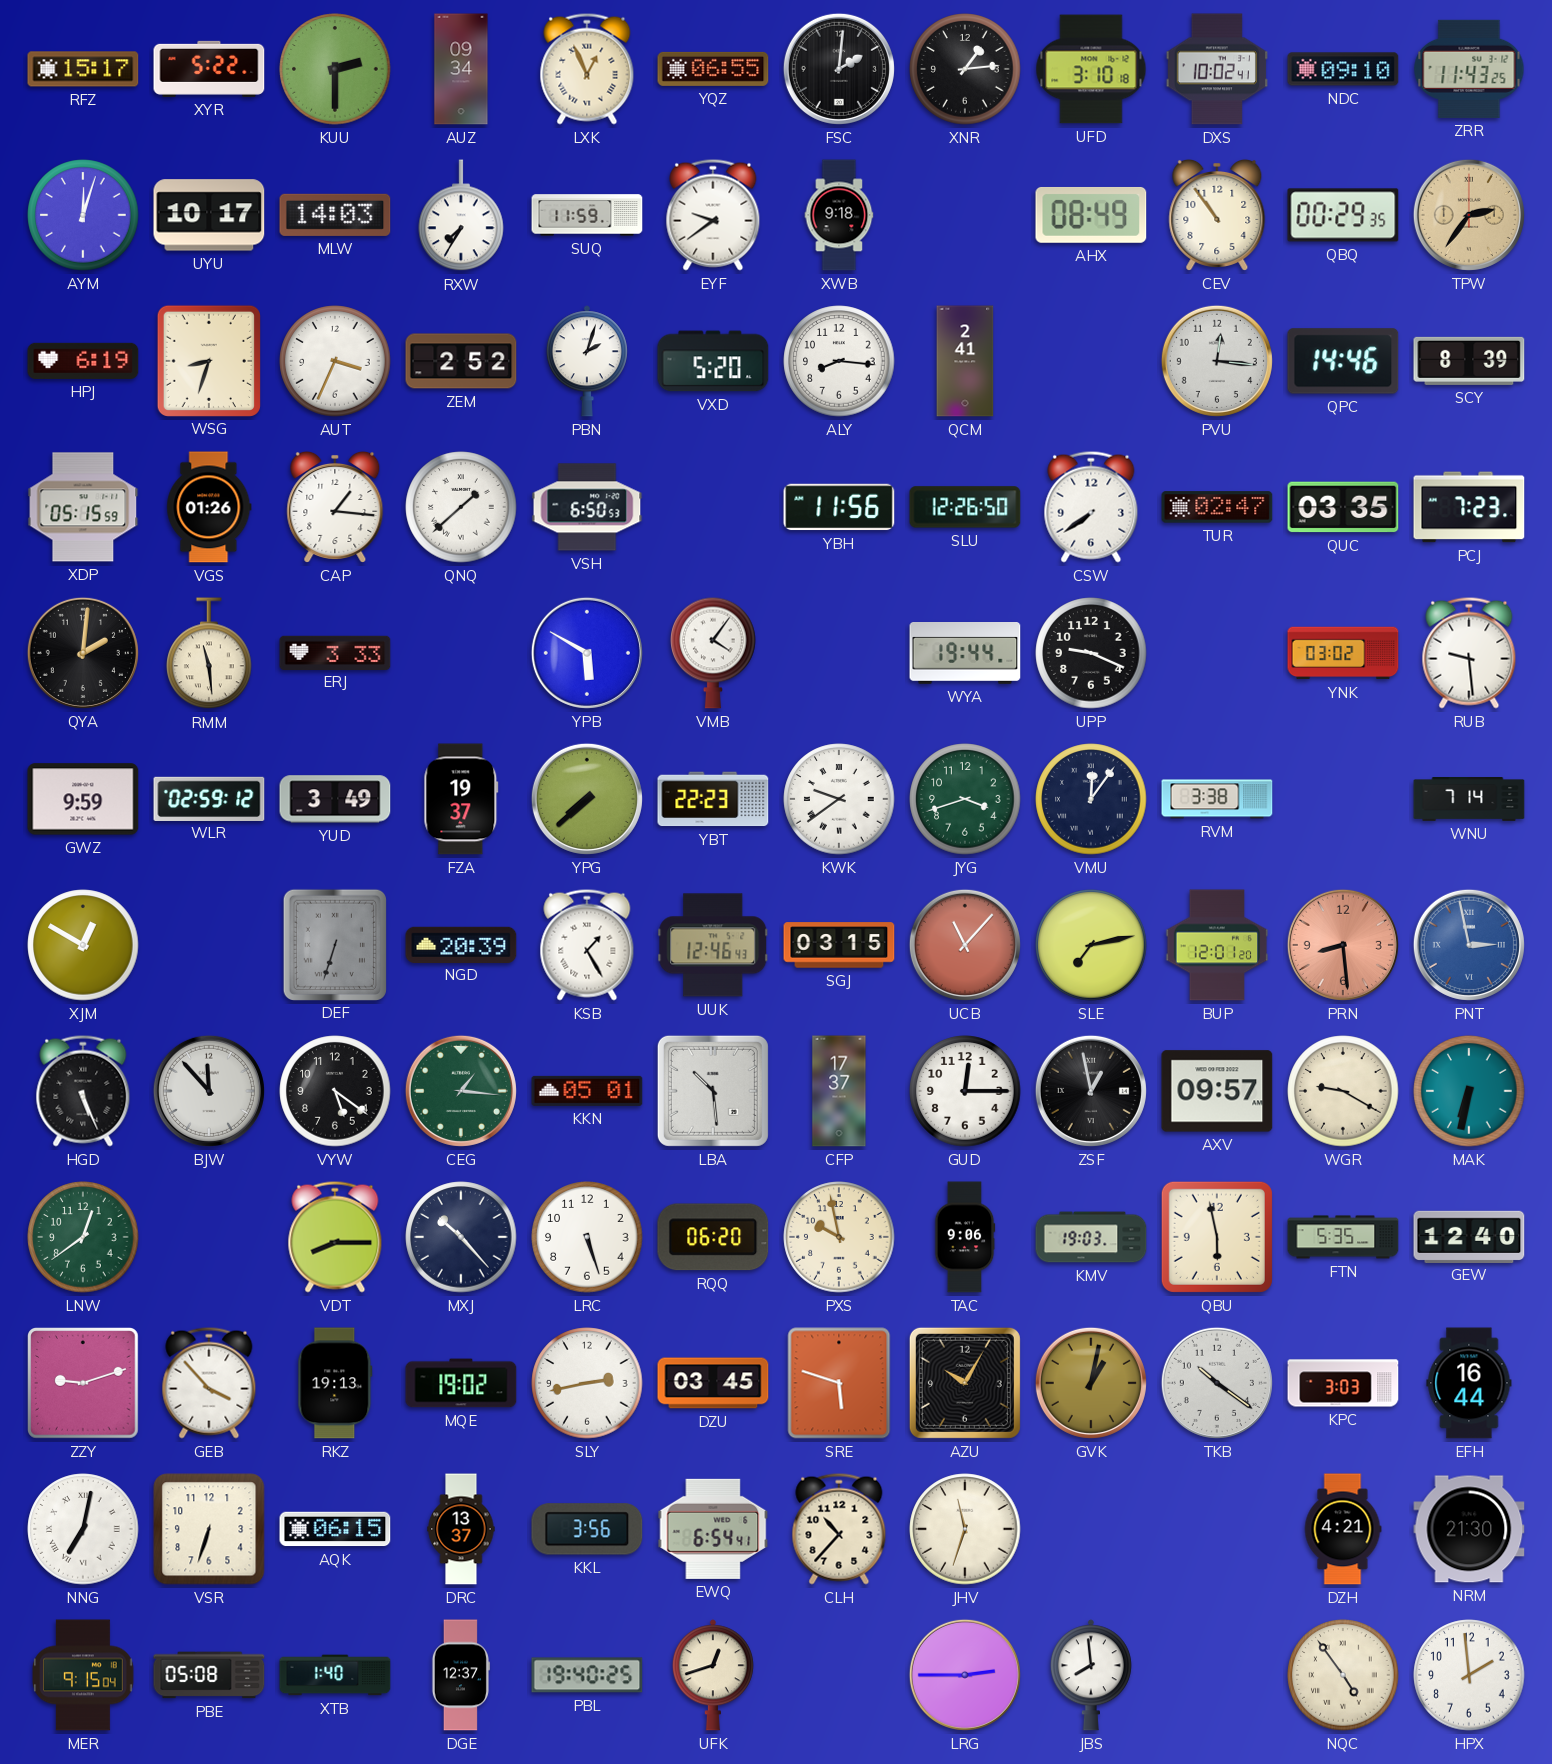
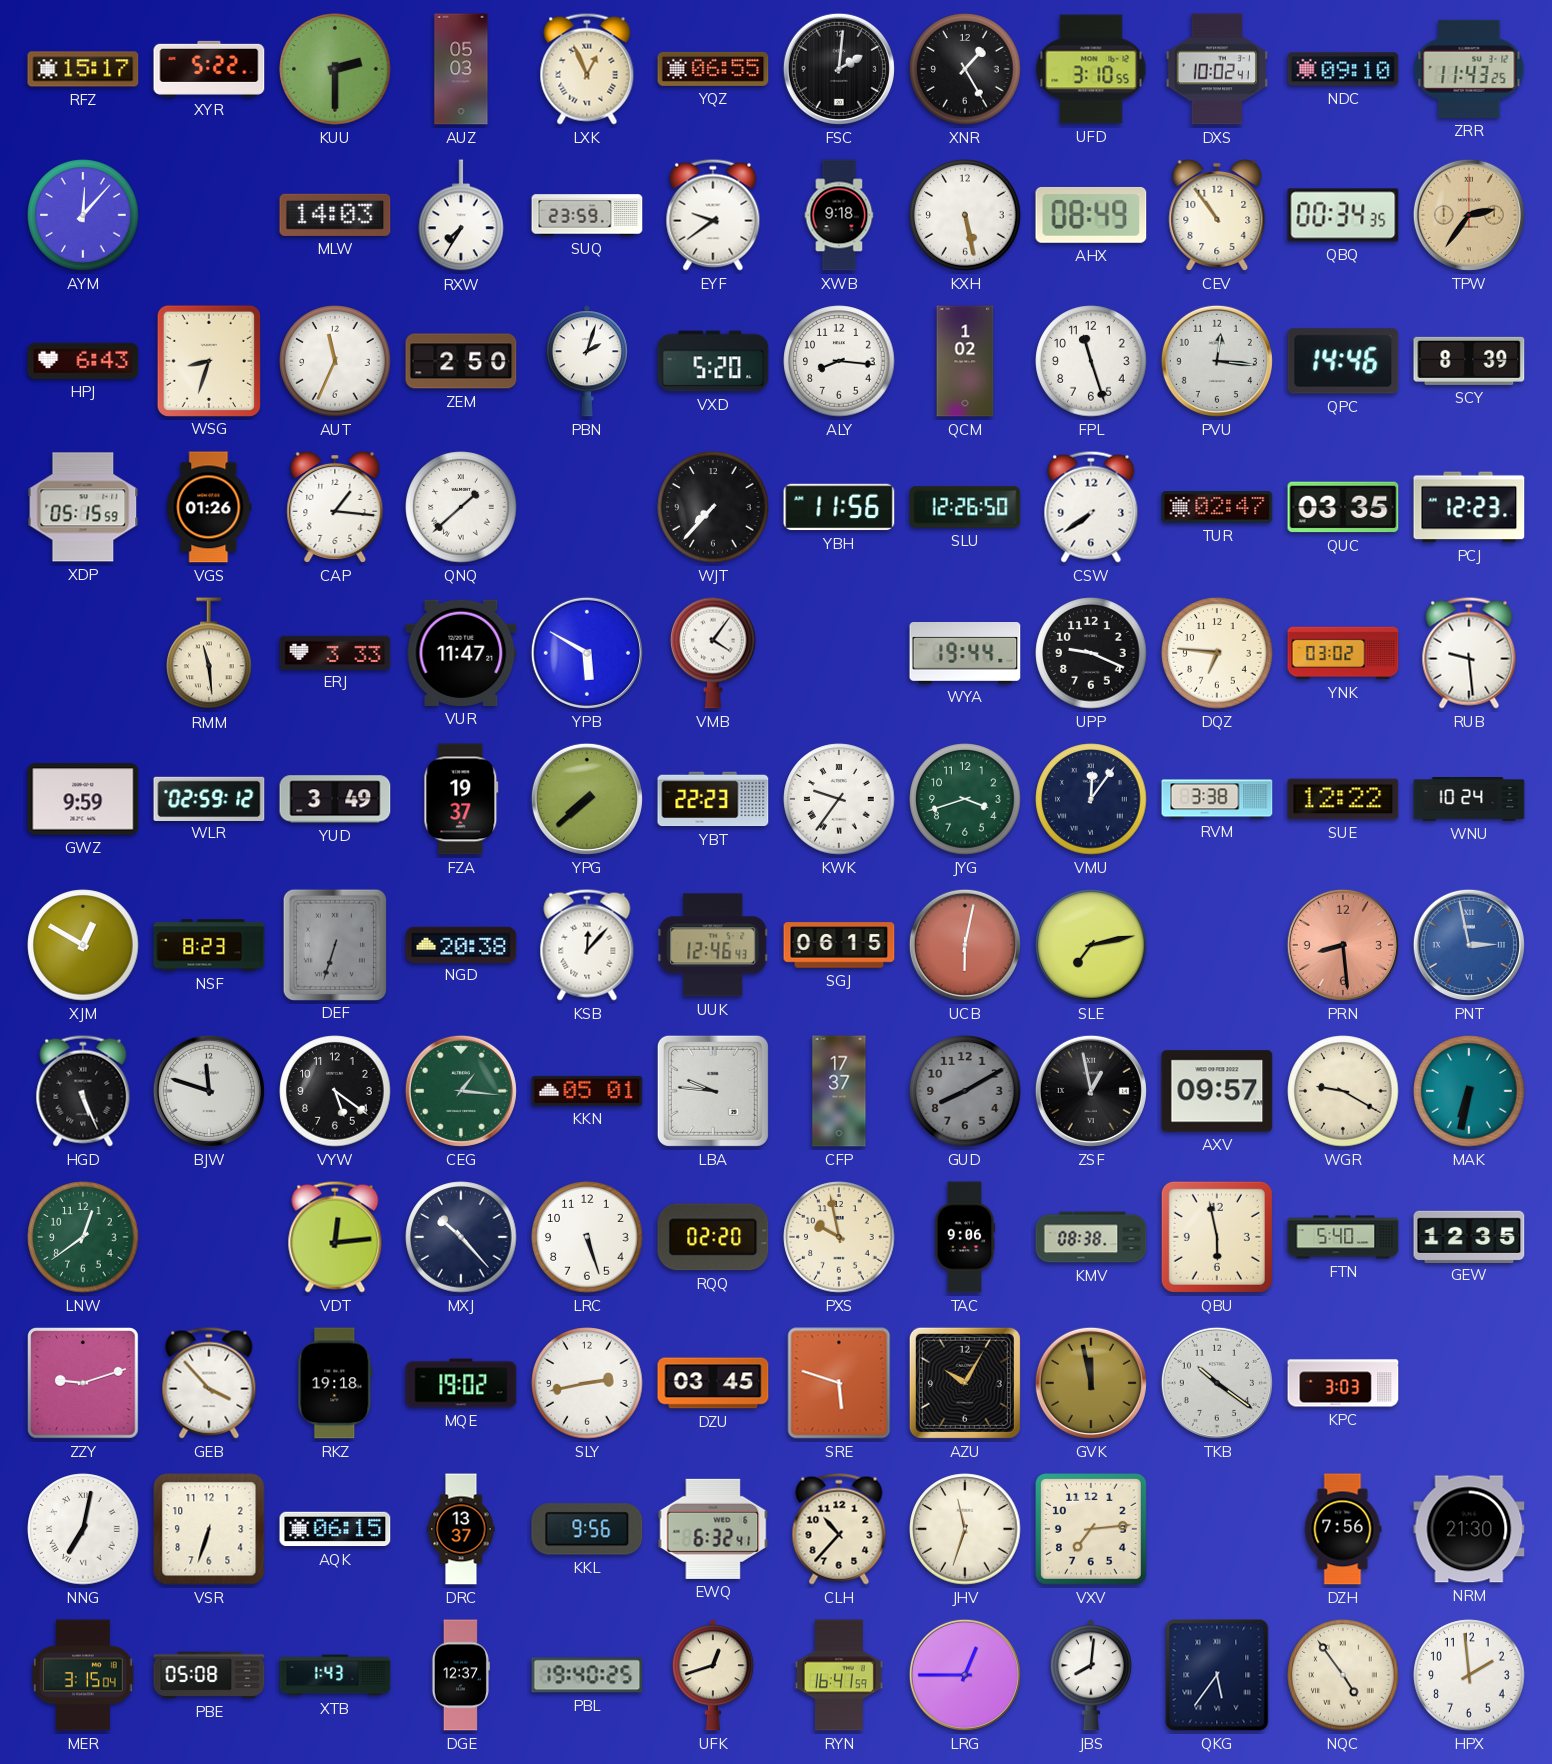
AUZ: 09:34 -> 05:03 (461, 69)
XNR: 1:14 -> 1:25 (965, 69)
UFD: 3:10:18 -> 3:10:55 (1091, 69)
AYM: 12:03 -> 12:07 (83, 215)
UYU: 10:17 -> none (209, 215)
SUQ: 11:59 -> 23:59 (587, 215)
KXH: none -> 5:28 (965, 215)
QBQ: 00:29 -> 00:34 (1343, 215)
HPJ: 6:19 -> 6:43 (83, 361)
AUT: 3:34 -> 11:34 (335, 361)
ZEM: 2:52 -> 2:50 (461, 361)
QCM: 2:41 -> 1:02 (965, 361)
FPL: none -> 11:27 (1091, 361)
VSH: 6:50 -> none (587, 507)
WJT: none -> 7:37 (713, 507)
PCJ: 7:23 -> 12:23 (1469, 507)
QYA: 2:01 -> none (83, 653)
VUR: none -> 11:47 (461, 653)
DQZ: none -> 6:46 (1217, 653)
KWK: 9:39 -> 9:36 (839, 799)
SUE: none -> 12:22 (1343, 799)
WNU: 7:14 -> 10:24 (1469, 800)
NSF: none -> 8:23 (209, 945)
NGD: 20:39 -> 20:38 (461, 944)
KSB: 1:25 -> 12:07 (587, 945)
SGJ: 03:15 -> 06:15 (839, 945)
UCB: 11:07 -> 6:02 (965, 945)
BUP: 12:01 -> none (1217, 945)
BJW: 11:53 -> 11:48 (209, 1091)
LBA: 10:29 -> 9:46 (713, 1091)
GUD: 12:15 -> 8:10 (965, 1091)
GUD dial: white -> grey (965, 1091)
VDT: 8:15 -> 12:14 (335, 1237)
RQQ: 06:20 -> 02:20 (713, 1237)
KMV: 19:03 -> 08:38 (1091, 1237)
FTN: 5:35 -> 5:40 (1343, 1237)
GEW: 12:40 -> 12:35 (1469, 1236)
RKZ: 19:13 -> 19:18 (335, 1383)
GVK: 1:02 -> 11:58 (1091, 1383)
EFH: 16:44 -> none (1469, 1383)
KKL: 3:56 -> 9:56 (587, 1529)
EWQ: 6:54 -> 6:32 (713, 1529)
VXV: none -> 7:14 (1092, 1530)
DZH: 4:21 -> 7:56 (1343, 1529)
MER: 9:15 -> 3:15 (83, 1675)
XTB: 1:40 -> 1:43 (335, 1675)
RYN: none -> 16:41 (839, 1675)
LRG: 2:45 -> 12:45 (965, 1675)
JBS: 7:59 -> 8:01 (1091, 1675)
QKG: none -> 5:36 (1217, 1675)
